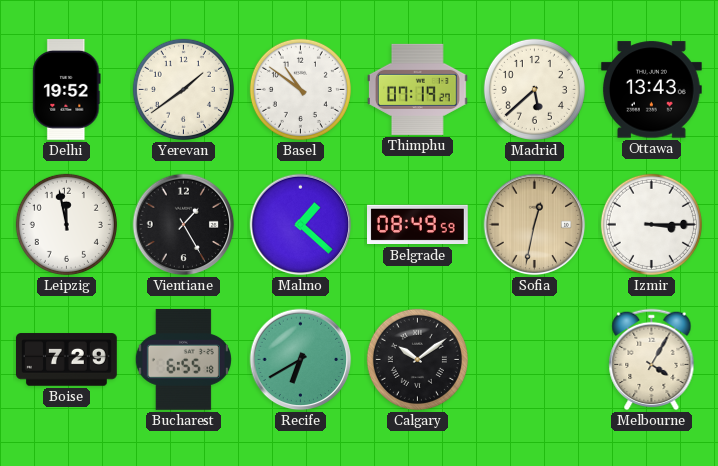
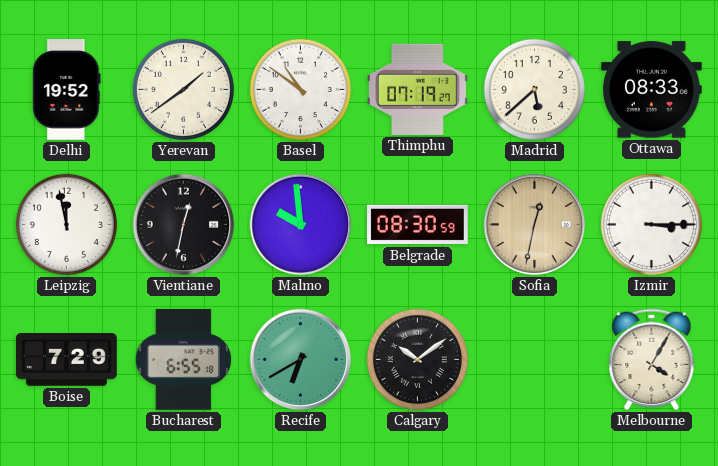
Ottawa: 13:43 -> 08:33 (651, 90)
Vientiane: 1:25 -> 12:32 (184, 225)
Malmo: 1:22 -> 9:59 (301, 225)
Belgrade: 08:49 -> 08:30 (418, 225)
